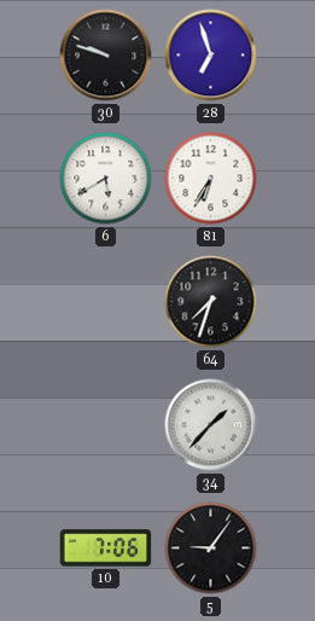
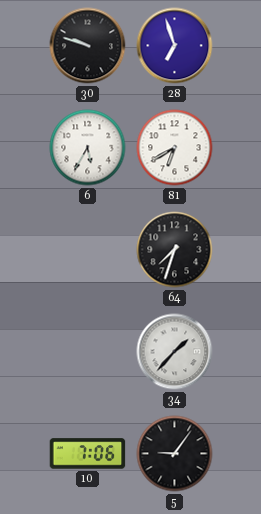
6: 5:40 -> 5:35 (88, 148)
81: 6:35 -> 6:40 (175, 148)
